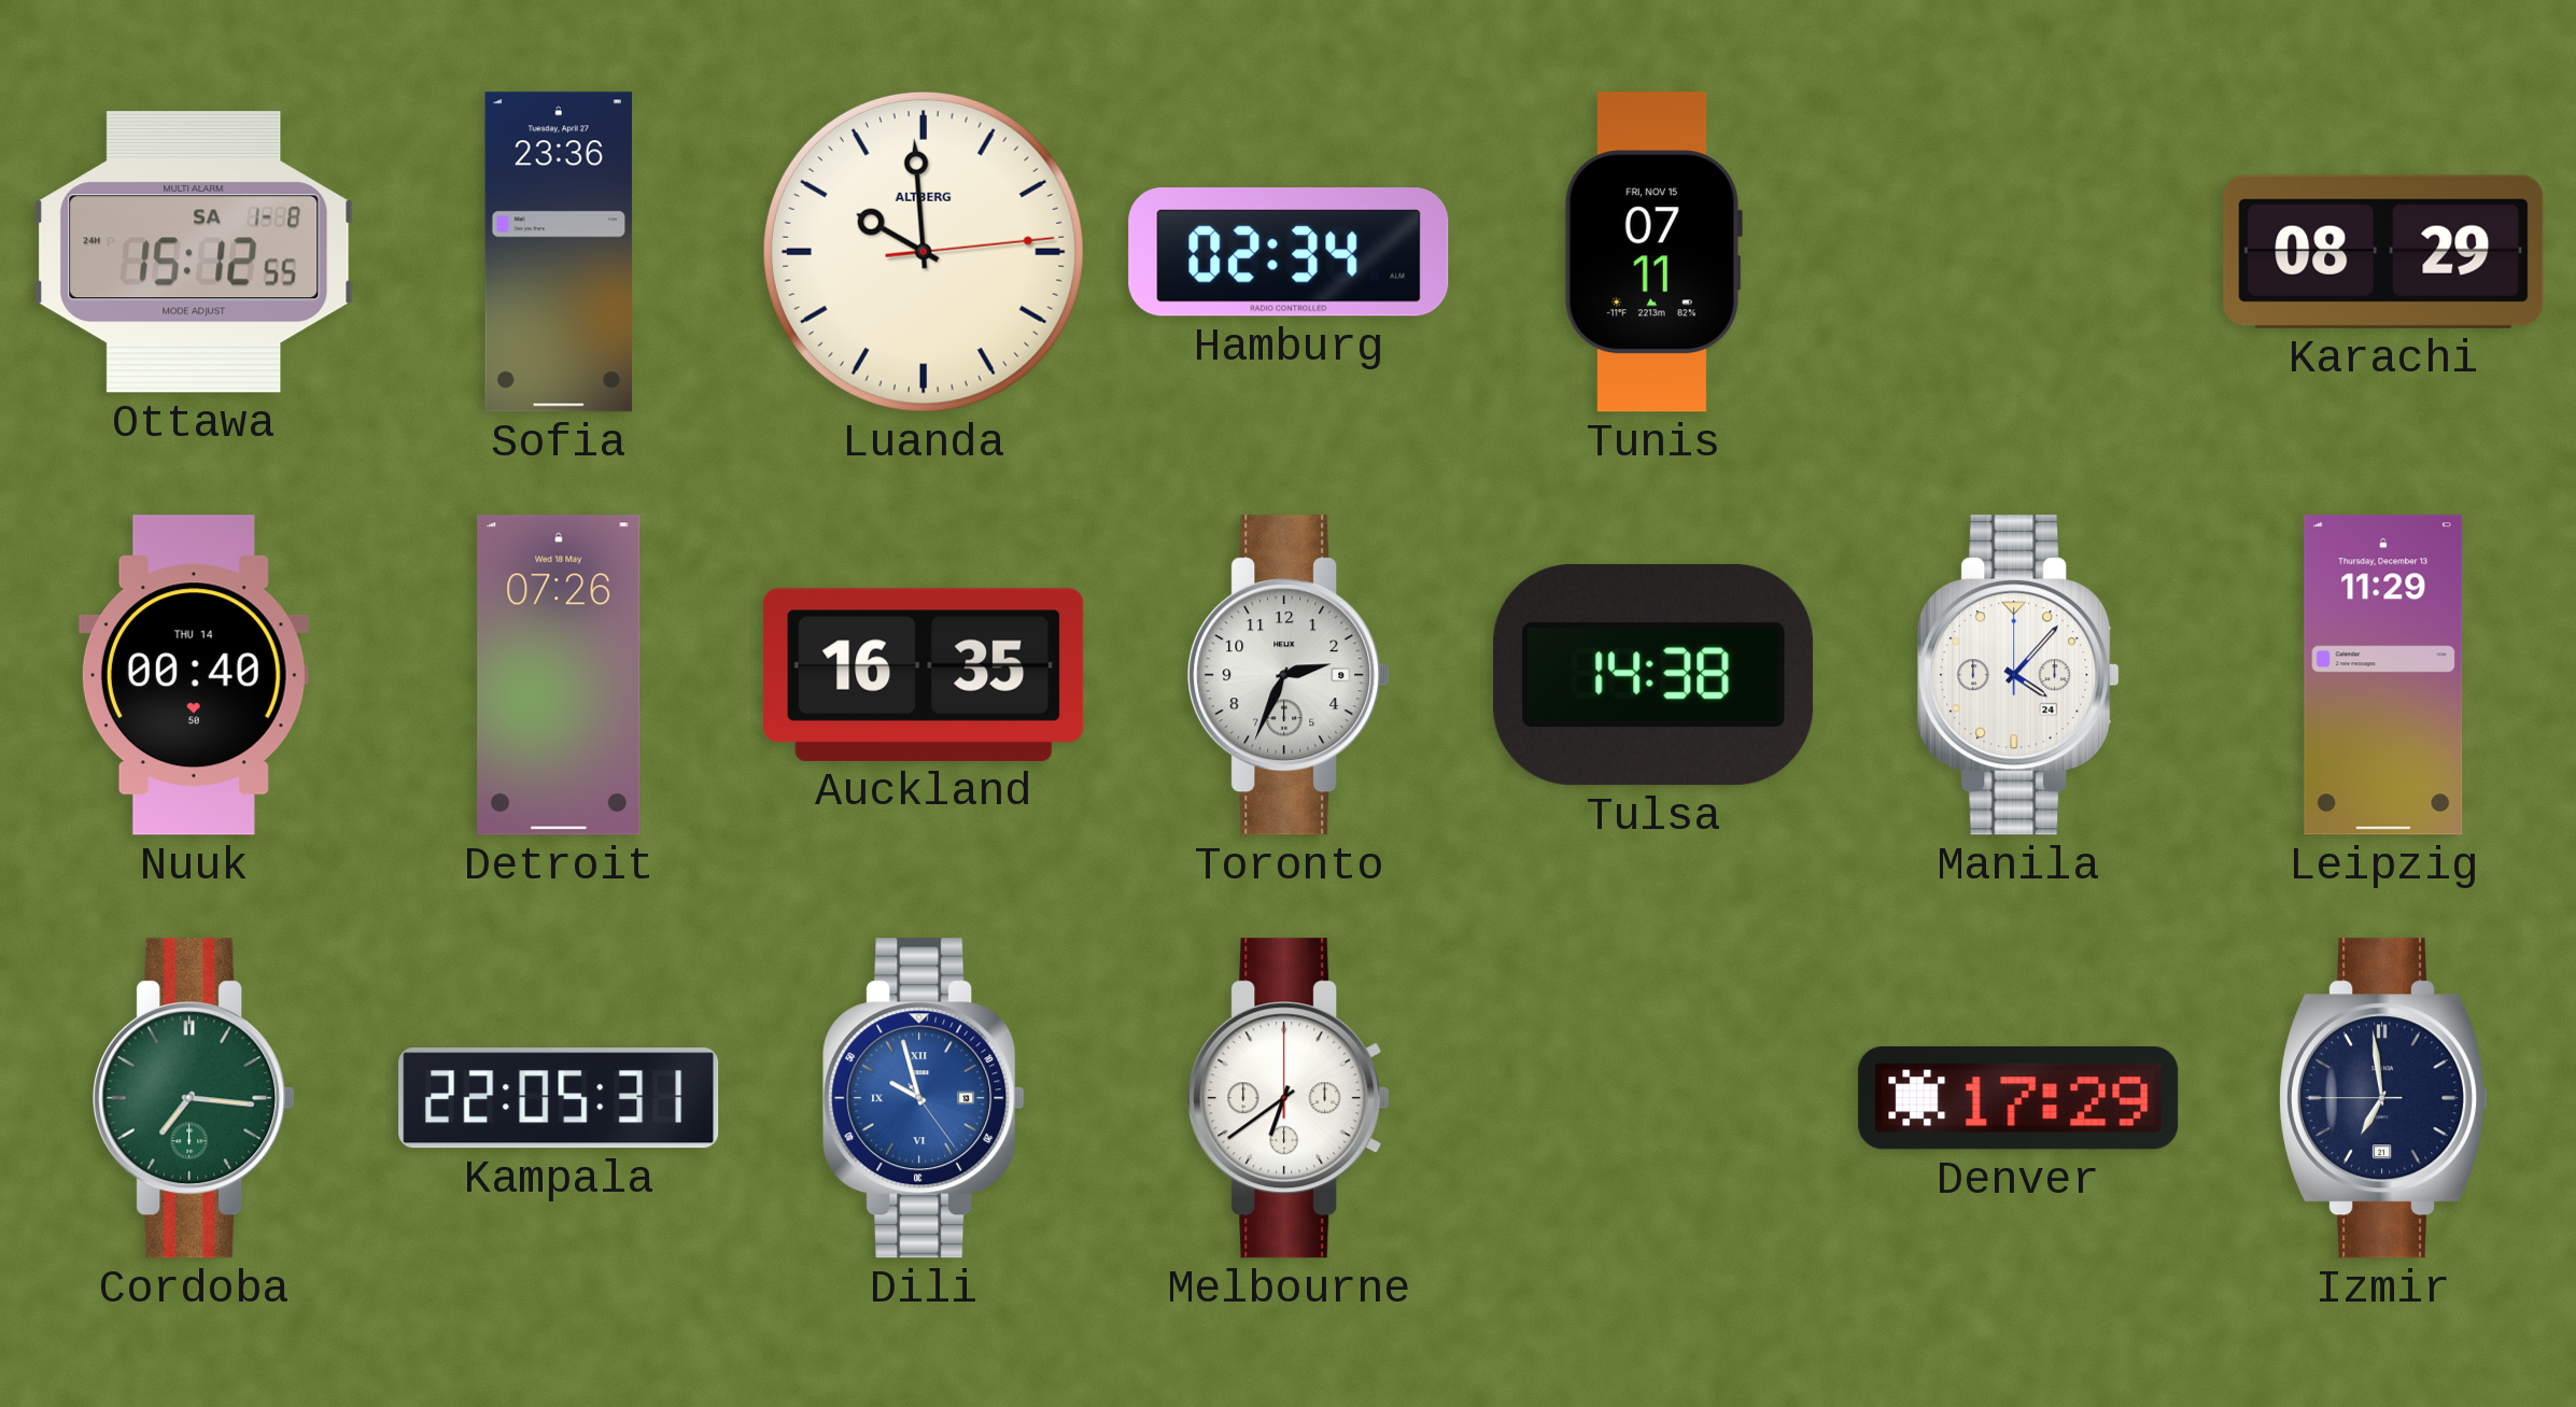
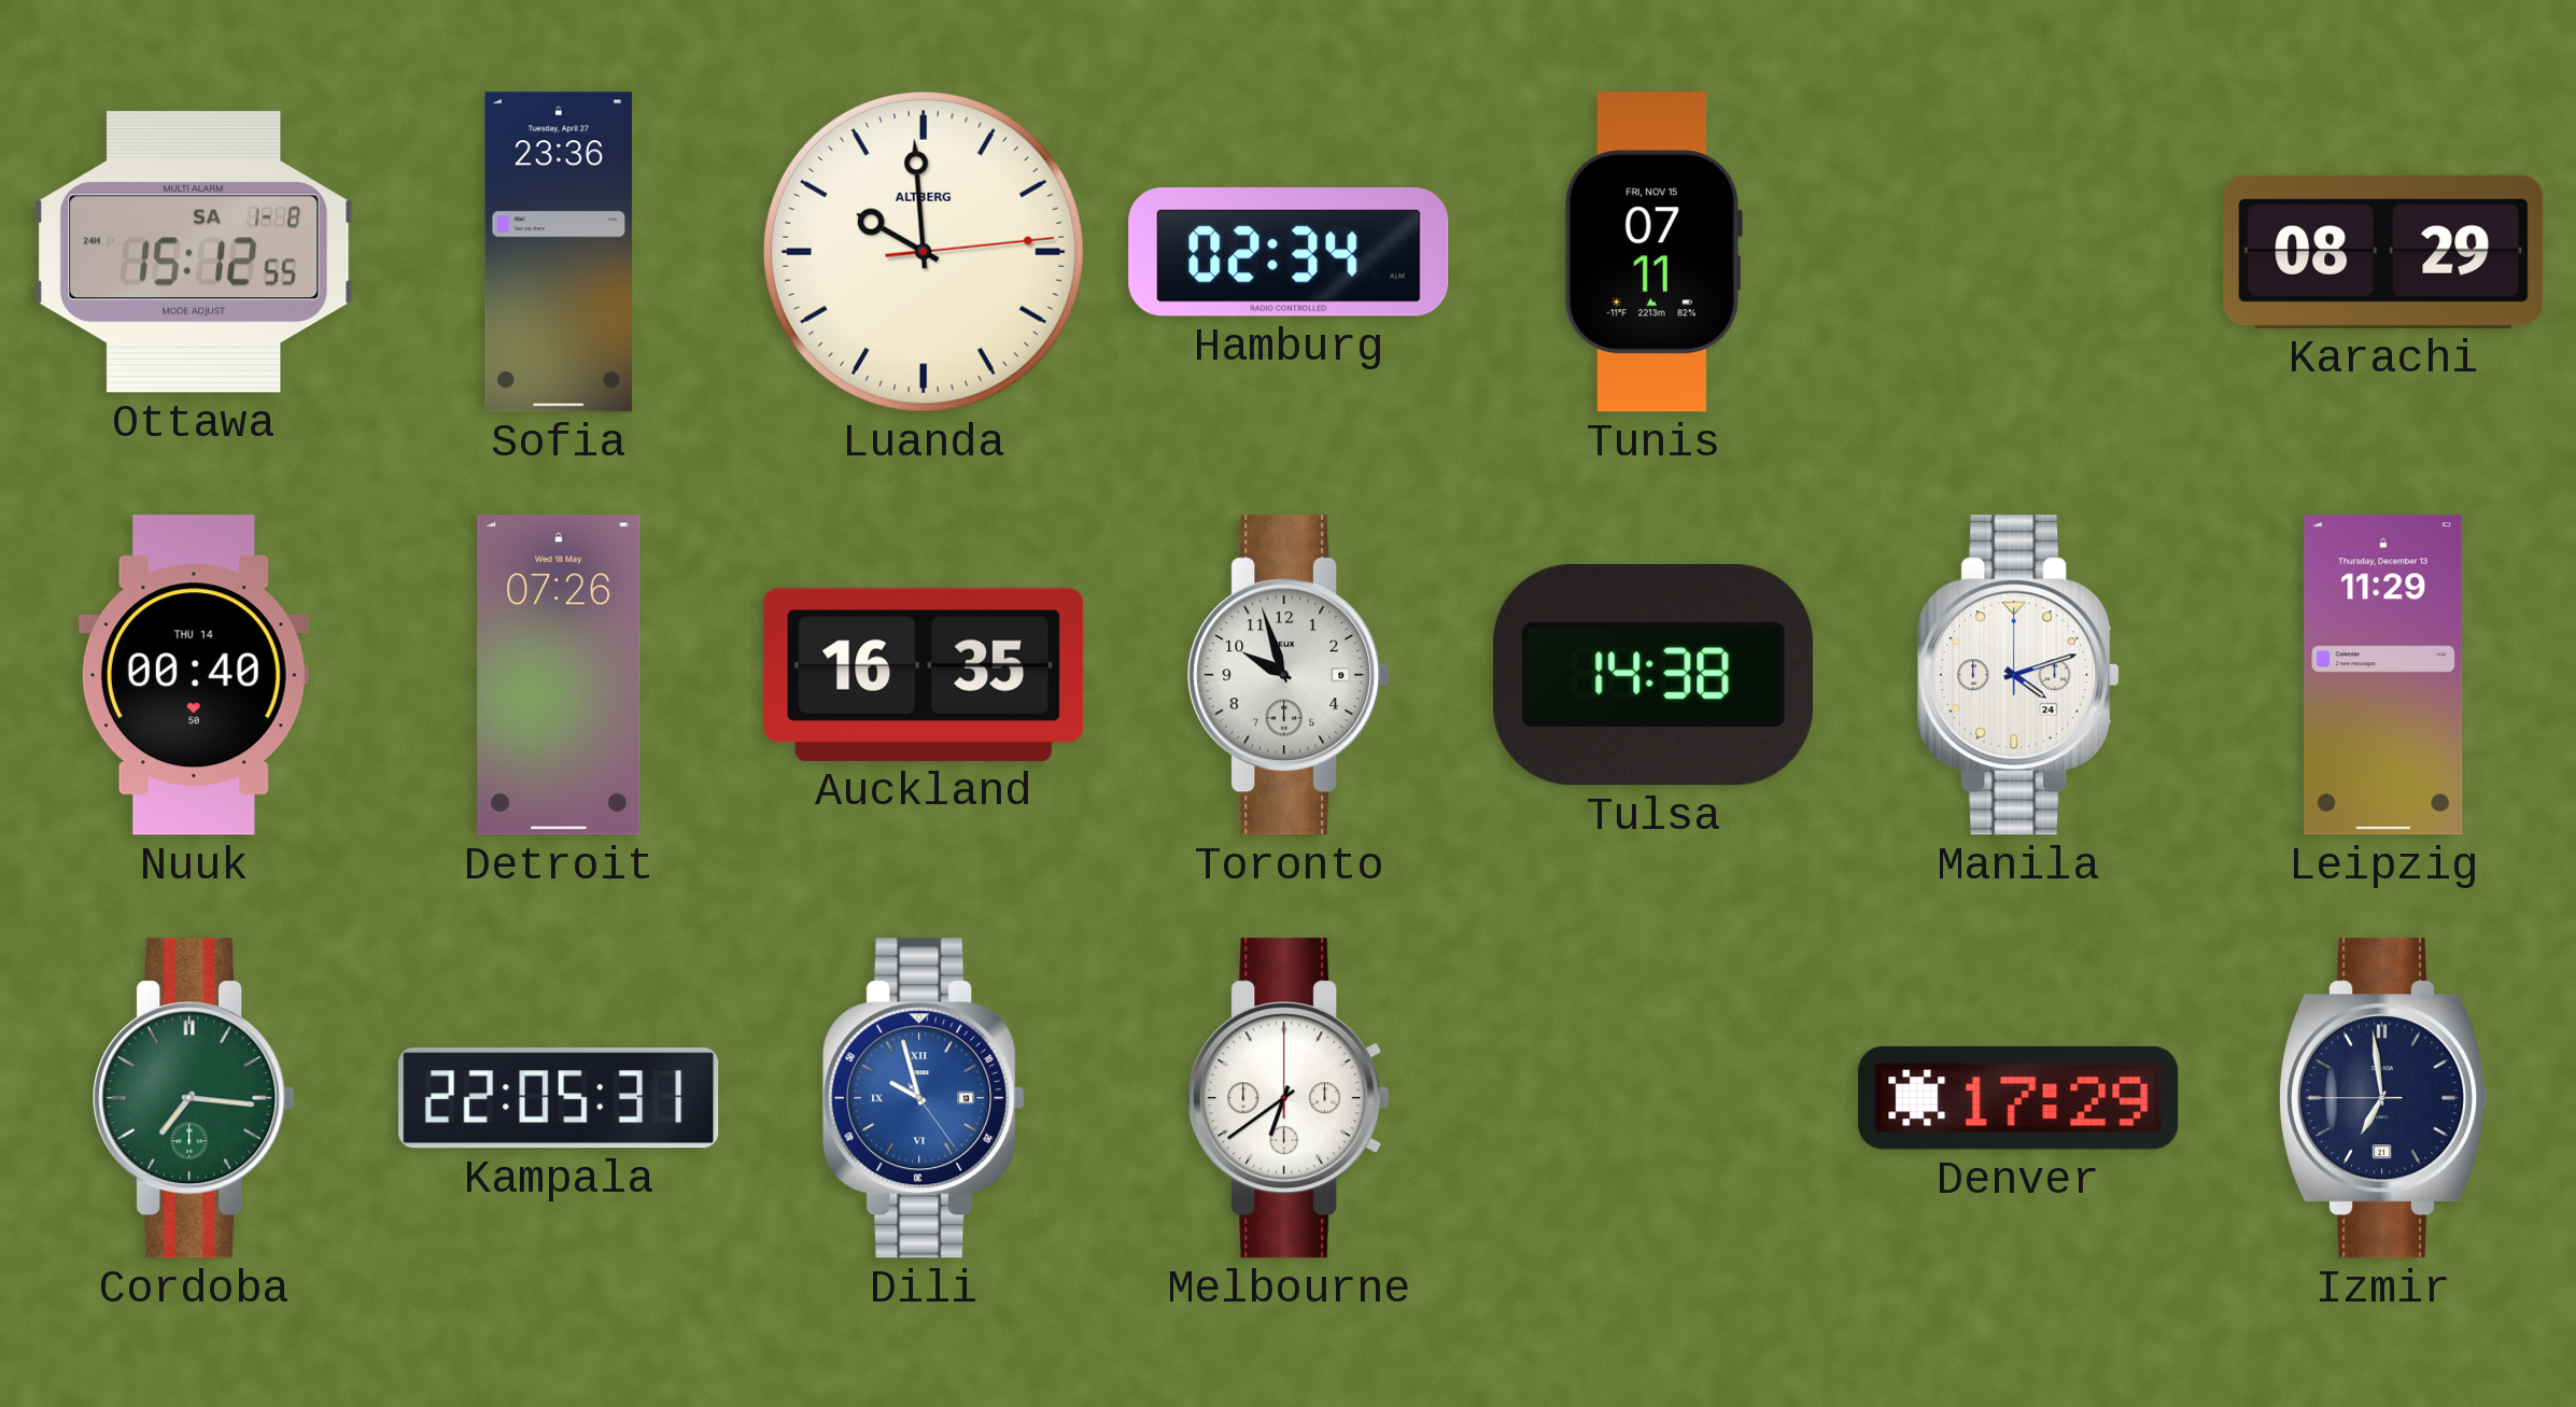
Toronto: 2:34 -> 9:57 (1289, 675)
Manila: 4:07 -> 4:12 (2018, 675)
